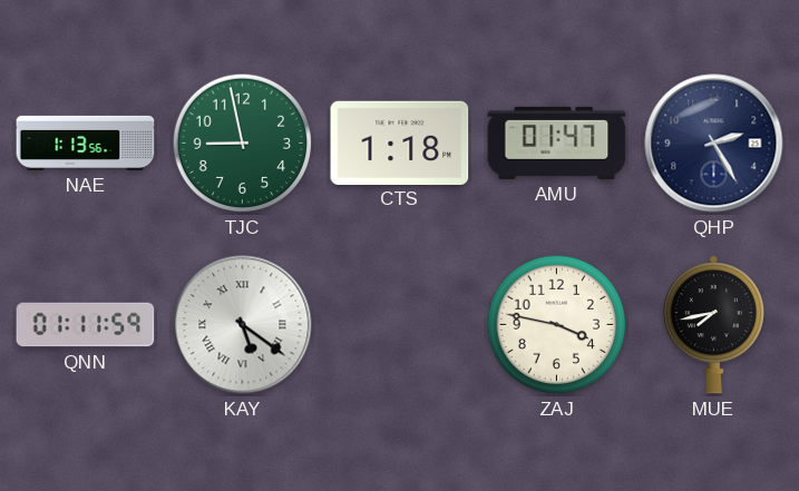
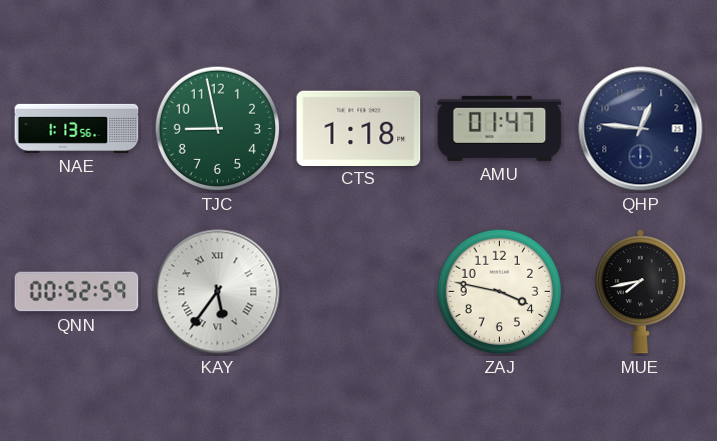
QHP: 2:25 -> 12:46 (641, 129)
QNN: 01:11 -> 00:52 (77, 292)
KAY: 5:21 -> 5:36 (218, 292)
